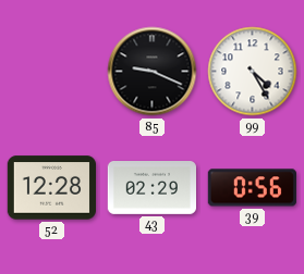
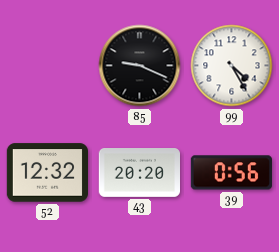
52: 12:28 -> 12:32 (47, 173)
43: 02:29 -> 20:20 (139, 173)
